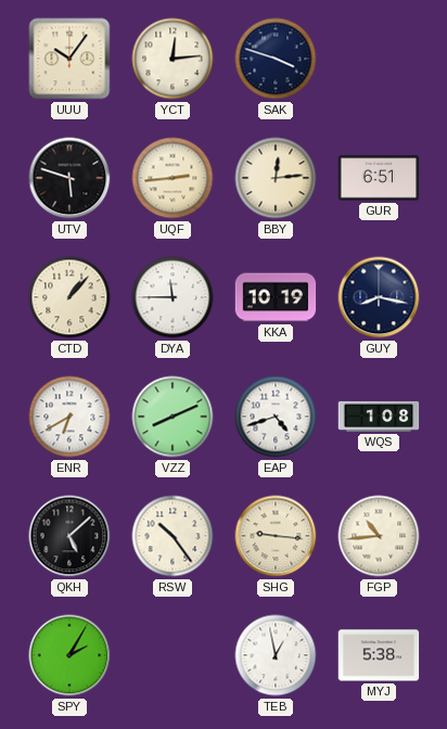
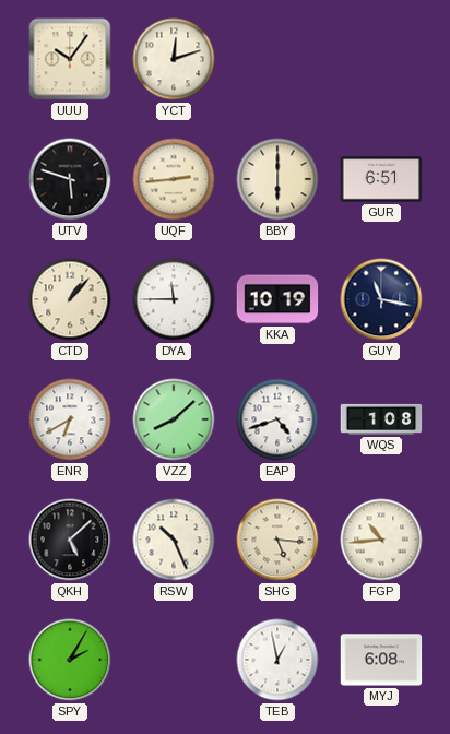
YCT: 12:14 -> 12:12 (174, 59)
SAK: 3:48 -> none (276, 59)
BBY: 12:14 -> 6:00 (277, 179)
GUY: 8:17 -> 11:17 (381, 299)
VZZ: 8:11 -> 8:08 (174, 419)
RSW: 10:24 -> 10:26 (174, 540)
SHG: 9:16 -> 5:16 (277, 540)
MYJ: 5:38 -> 6:08 (381, 660)
